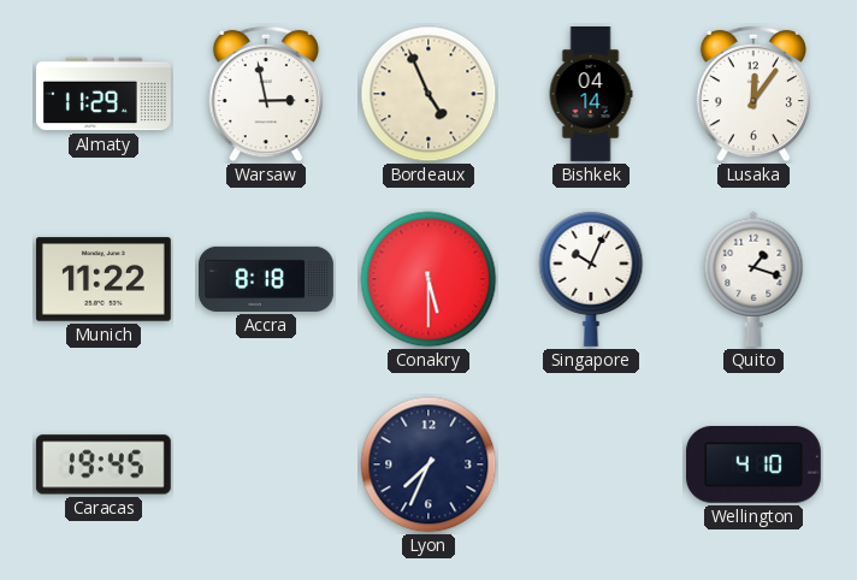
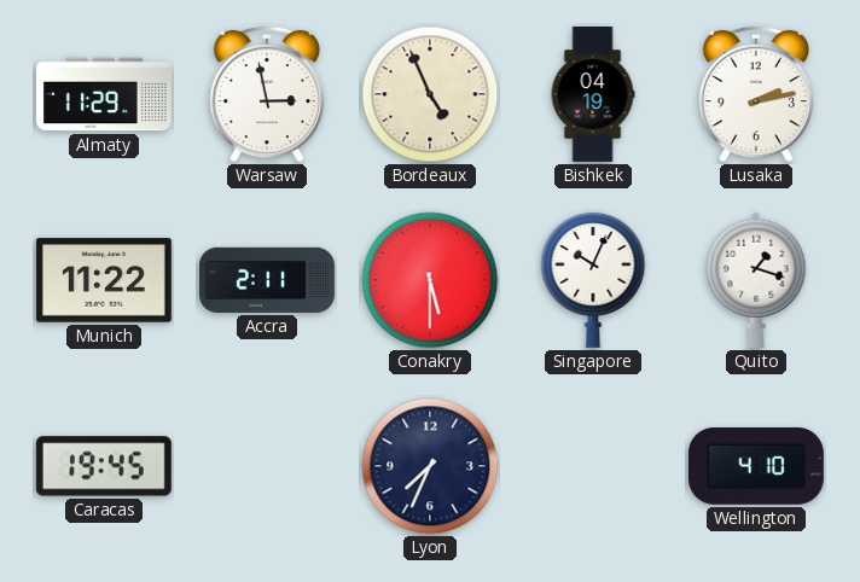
Bishkek: 04:14 -> 04:19 (593, 94)
Lusaka: 12:06 -> 2:13 (756, 94)
Accra: 8:18 -> 2:11 (267, 280)
